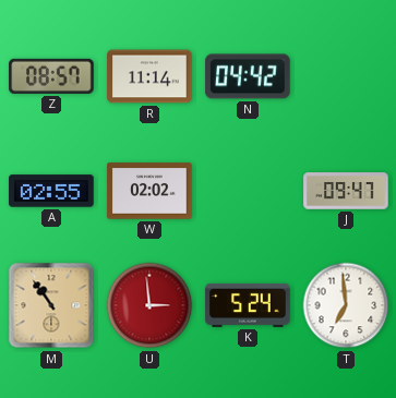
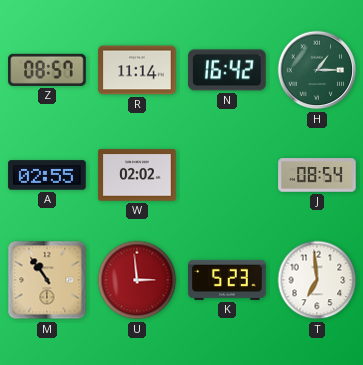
N: 04:42 -> 16:42 (227, 70)
H: none -> 1:15 (317, 70)
J: 09:47 -> 08:54 (317, 175)
K: 5:24 -> 5:23 (227, 280)
